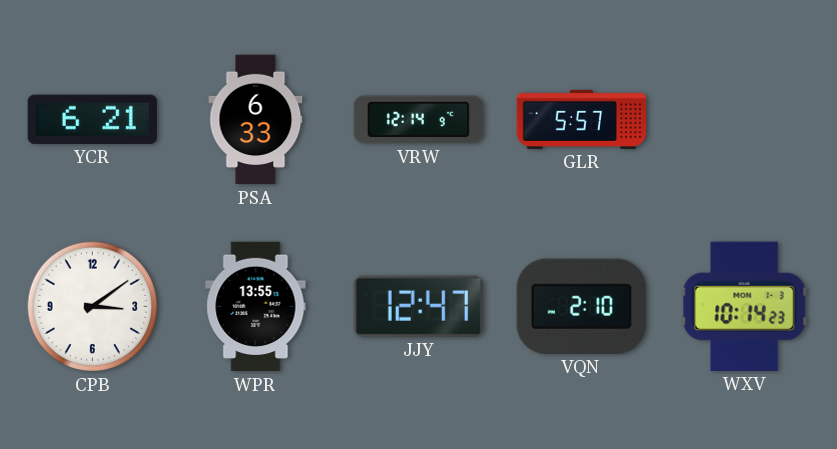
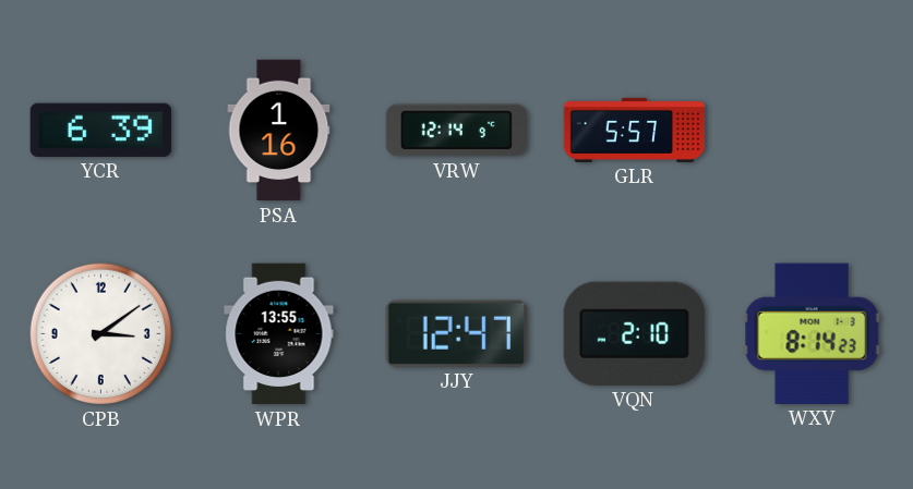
YCR: 6:21 -> 6:39 (100, 130)
PSA: 6:33 -> 1:16 (279, 131)
WXV: 10:14 -> 8:14 (812, 333)
